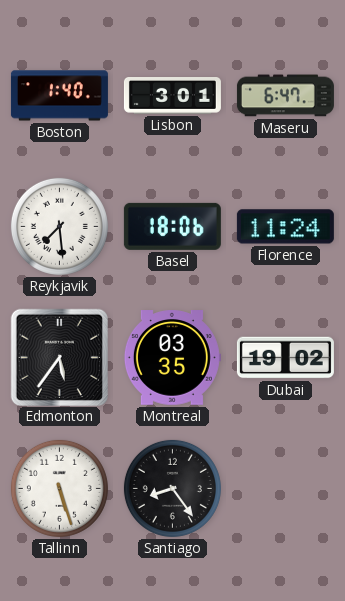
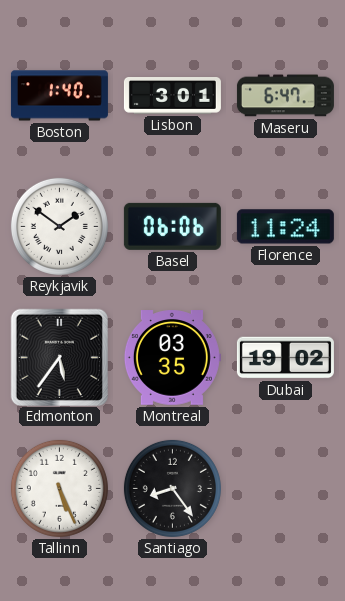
Reykjavik: 7:29 -> 1:51 (59, 226)
Basel: 18:06 -> 06:06 (172, 226)
Tallinn: 5:27 -> 5:26 (59, 488)
